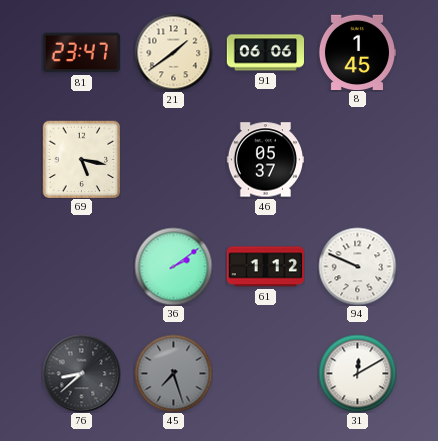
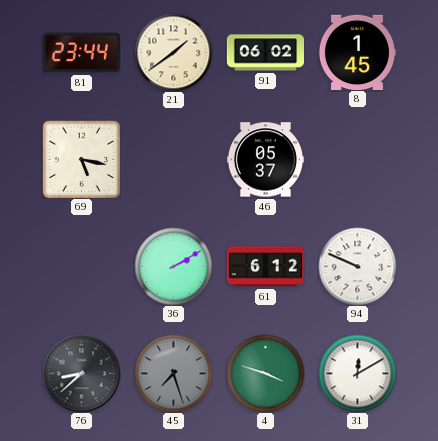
81: 23:47 -> 23:44 (81, 53)
91: 06:06 -> 06:02 (265, 53)
36: 2:09 -> 2:10 (173, 266)
61: 1:12 -> 6:12 (265, 267)
4: none -> 3:48 (265, 373)
